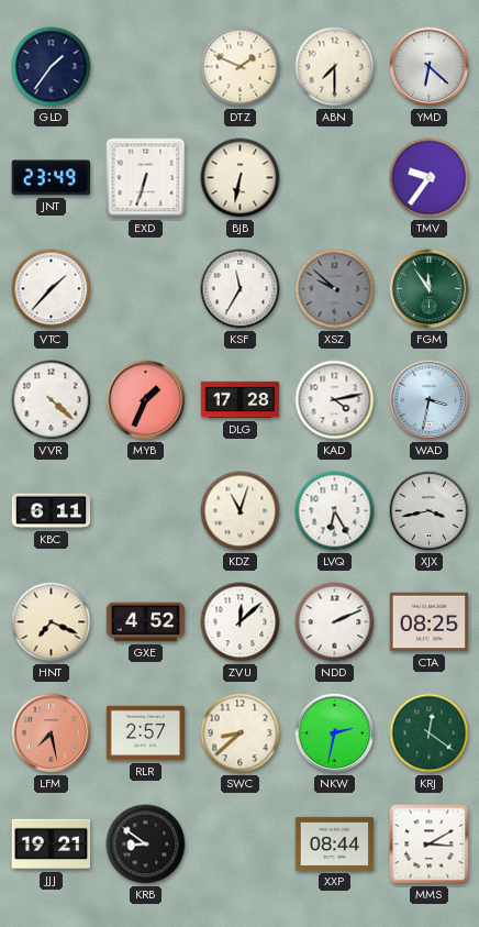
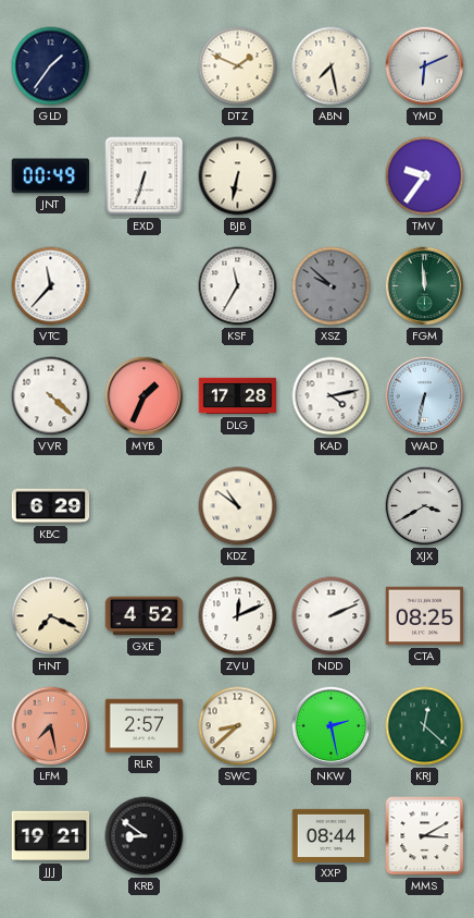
ABN: 7:30 -> 7:28 (332, 66)
YMD: 6:22 -> 6:11 (425, 66)
JNT: 23:49 -> 00:49 (50, 176)
VTC: 1:37 -> 11:37 (51, 286)
FGM: 11:54 -> 11:59 (425, 286)
WAD: 3:32 -> 6:32 (425, 396)
KBC: 6:11 -> 6:29 (51, 506)
KDZ: 11:03 -> 10:51 (238, 506)
LVQ: 6:25 -> none (335, 511)
XJX: 3:43 -> 3:40 (425, 506)
ZVU: 12:08 -> 12:11 (238, 616)
NKW: 2:32 -> 2:28 (332, 726)
KRJ: 12:21 -> 12:22 (425, 726)
